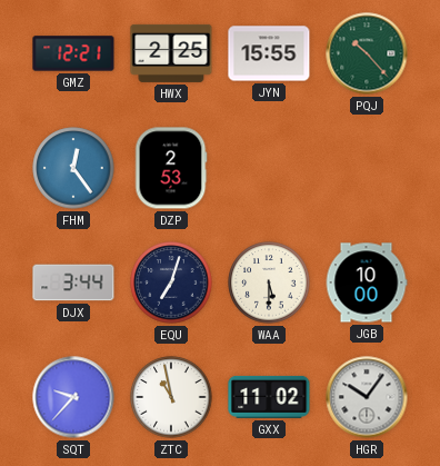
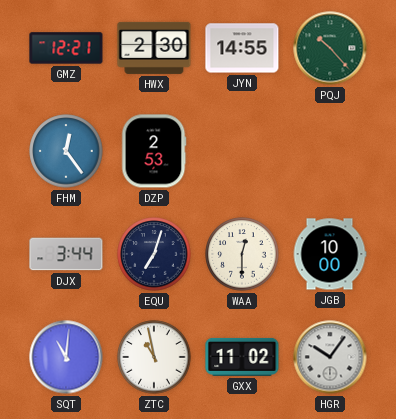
HWX: 2:25 -> 2:30 (154, 48)
JYN: 15:55 -> 14:55 (242, 48)
WAA: 5:30 -> 12:30 (242, 254)
SQT: 9:37 -> 11:01 (66, 357)
